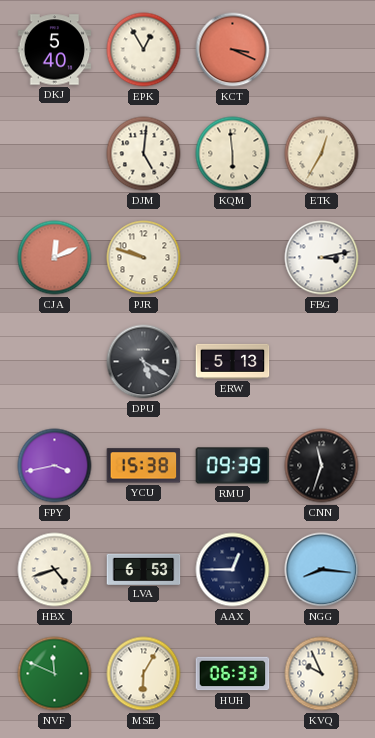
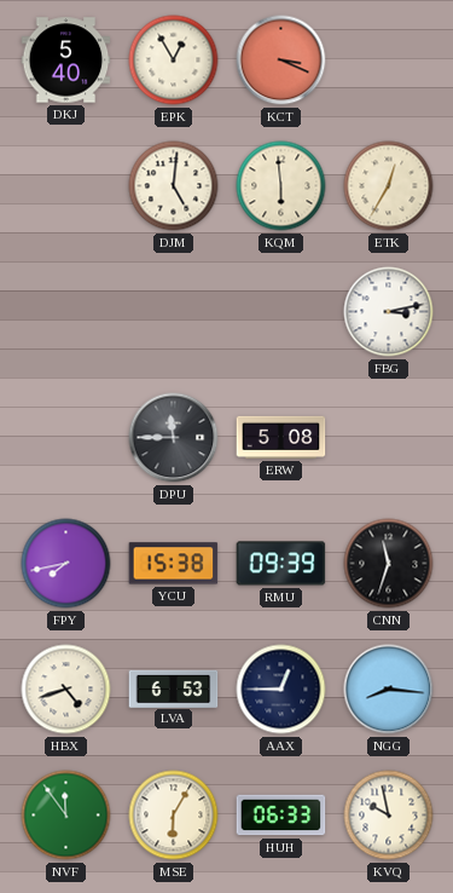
CJA: 12:11 -> none (55, 258)
PJR: 9:48 -> none (144, 258)
DPU: 5:20 -> 11:45 (174, 438)
ERW: 5:13 -> 5:08 (281, 437)
FPY: 3:43 -> 7:43 (66, 564)
NVF: 11:49 -> 11:54 (66, 816)
KVQ: 9:56 -> 9:58 (389, 816)
